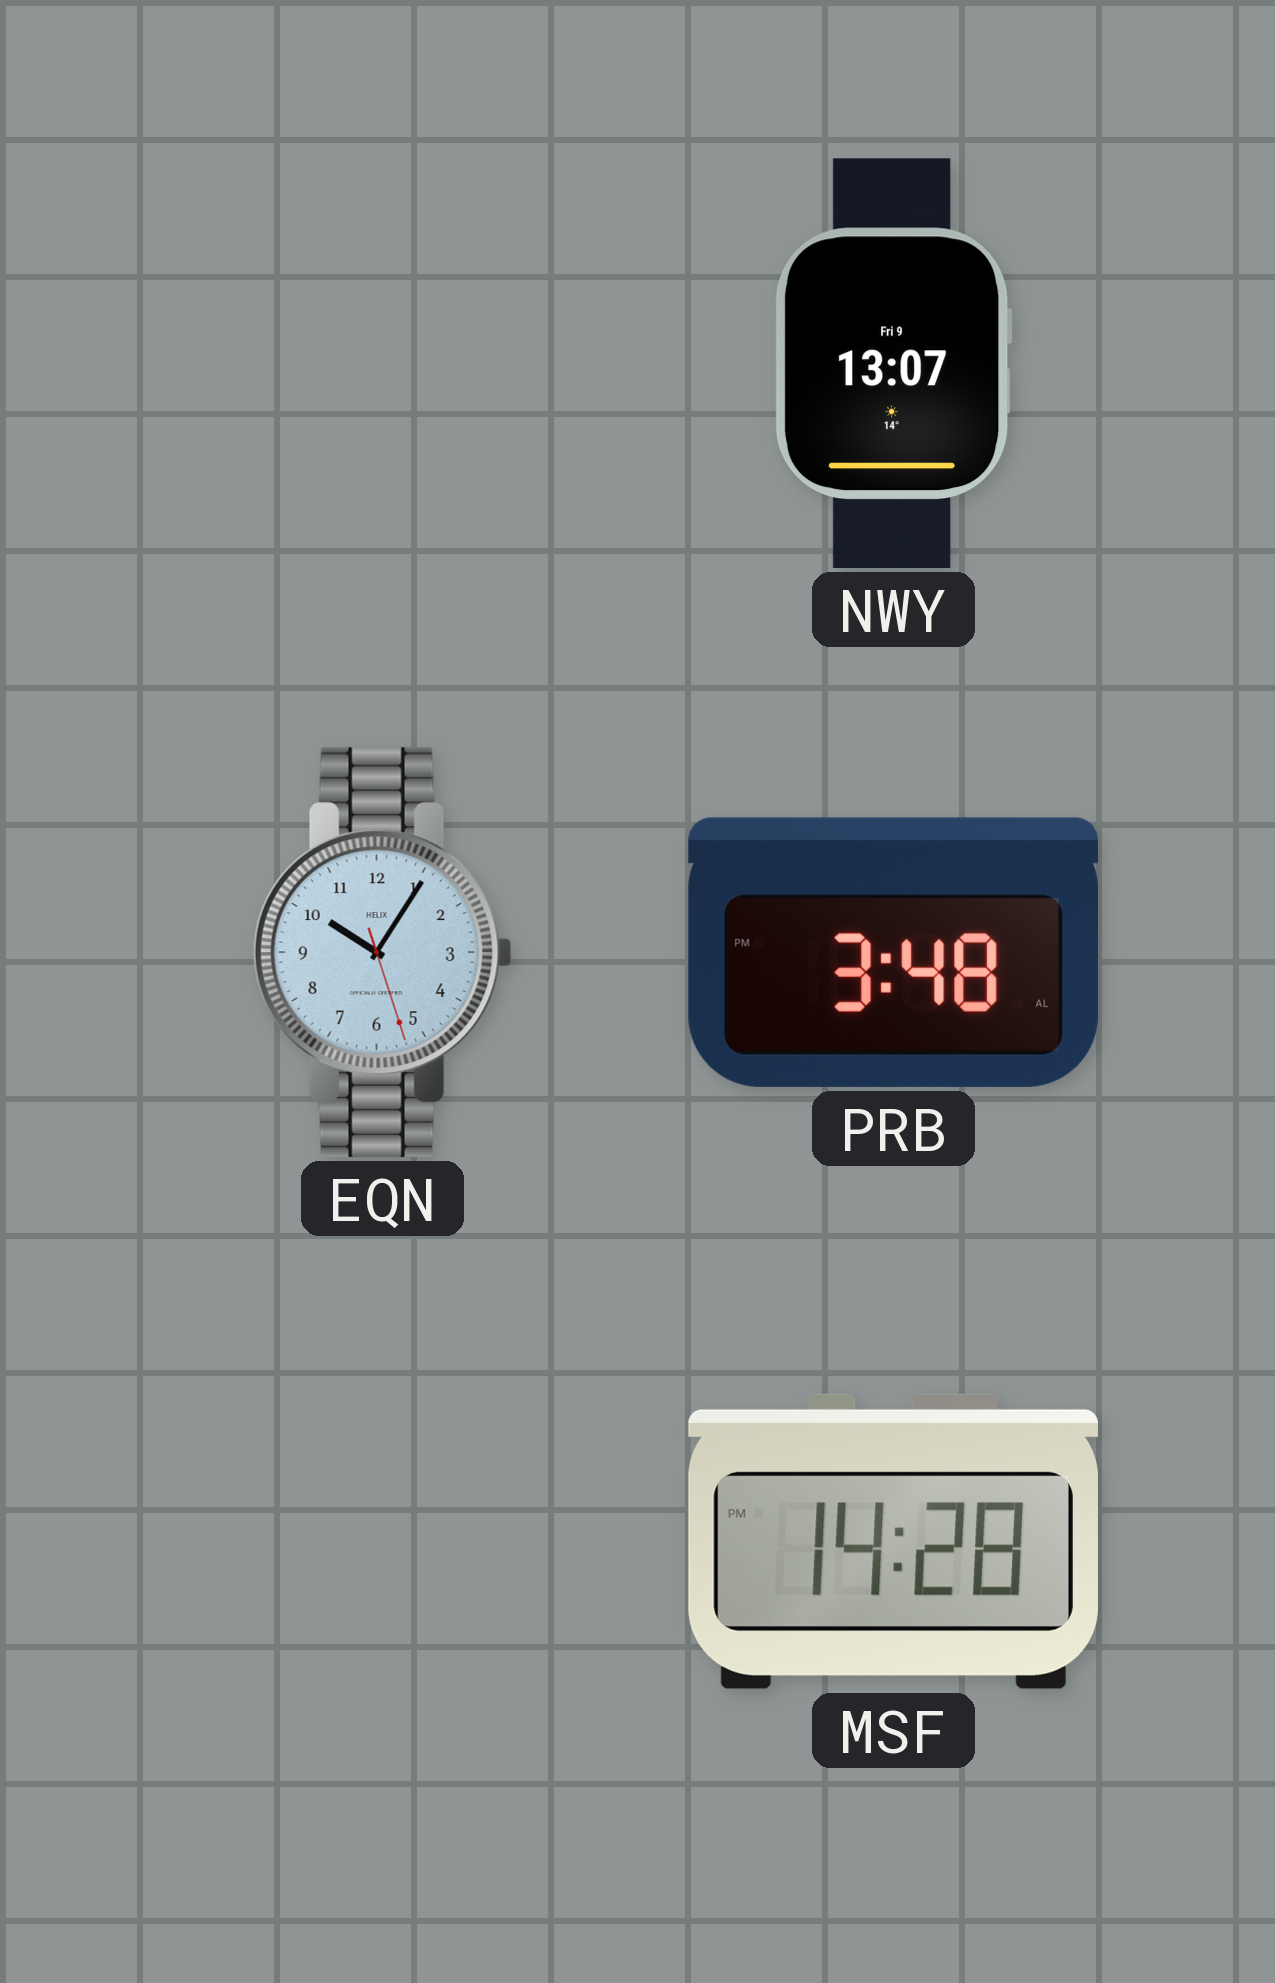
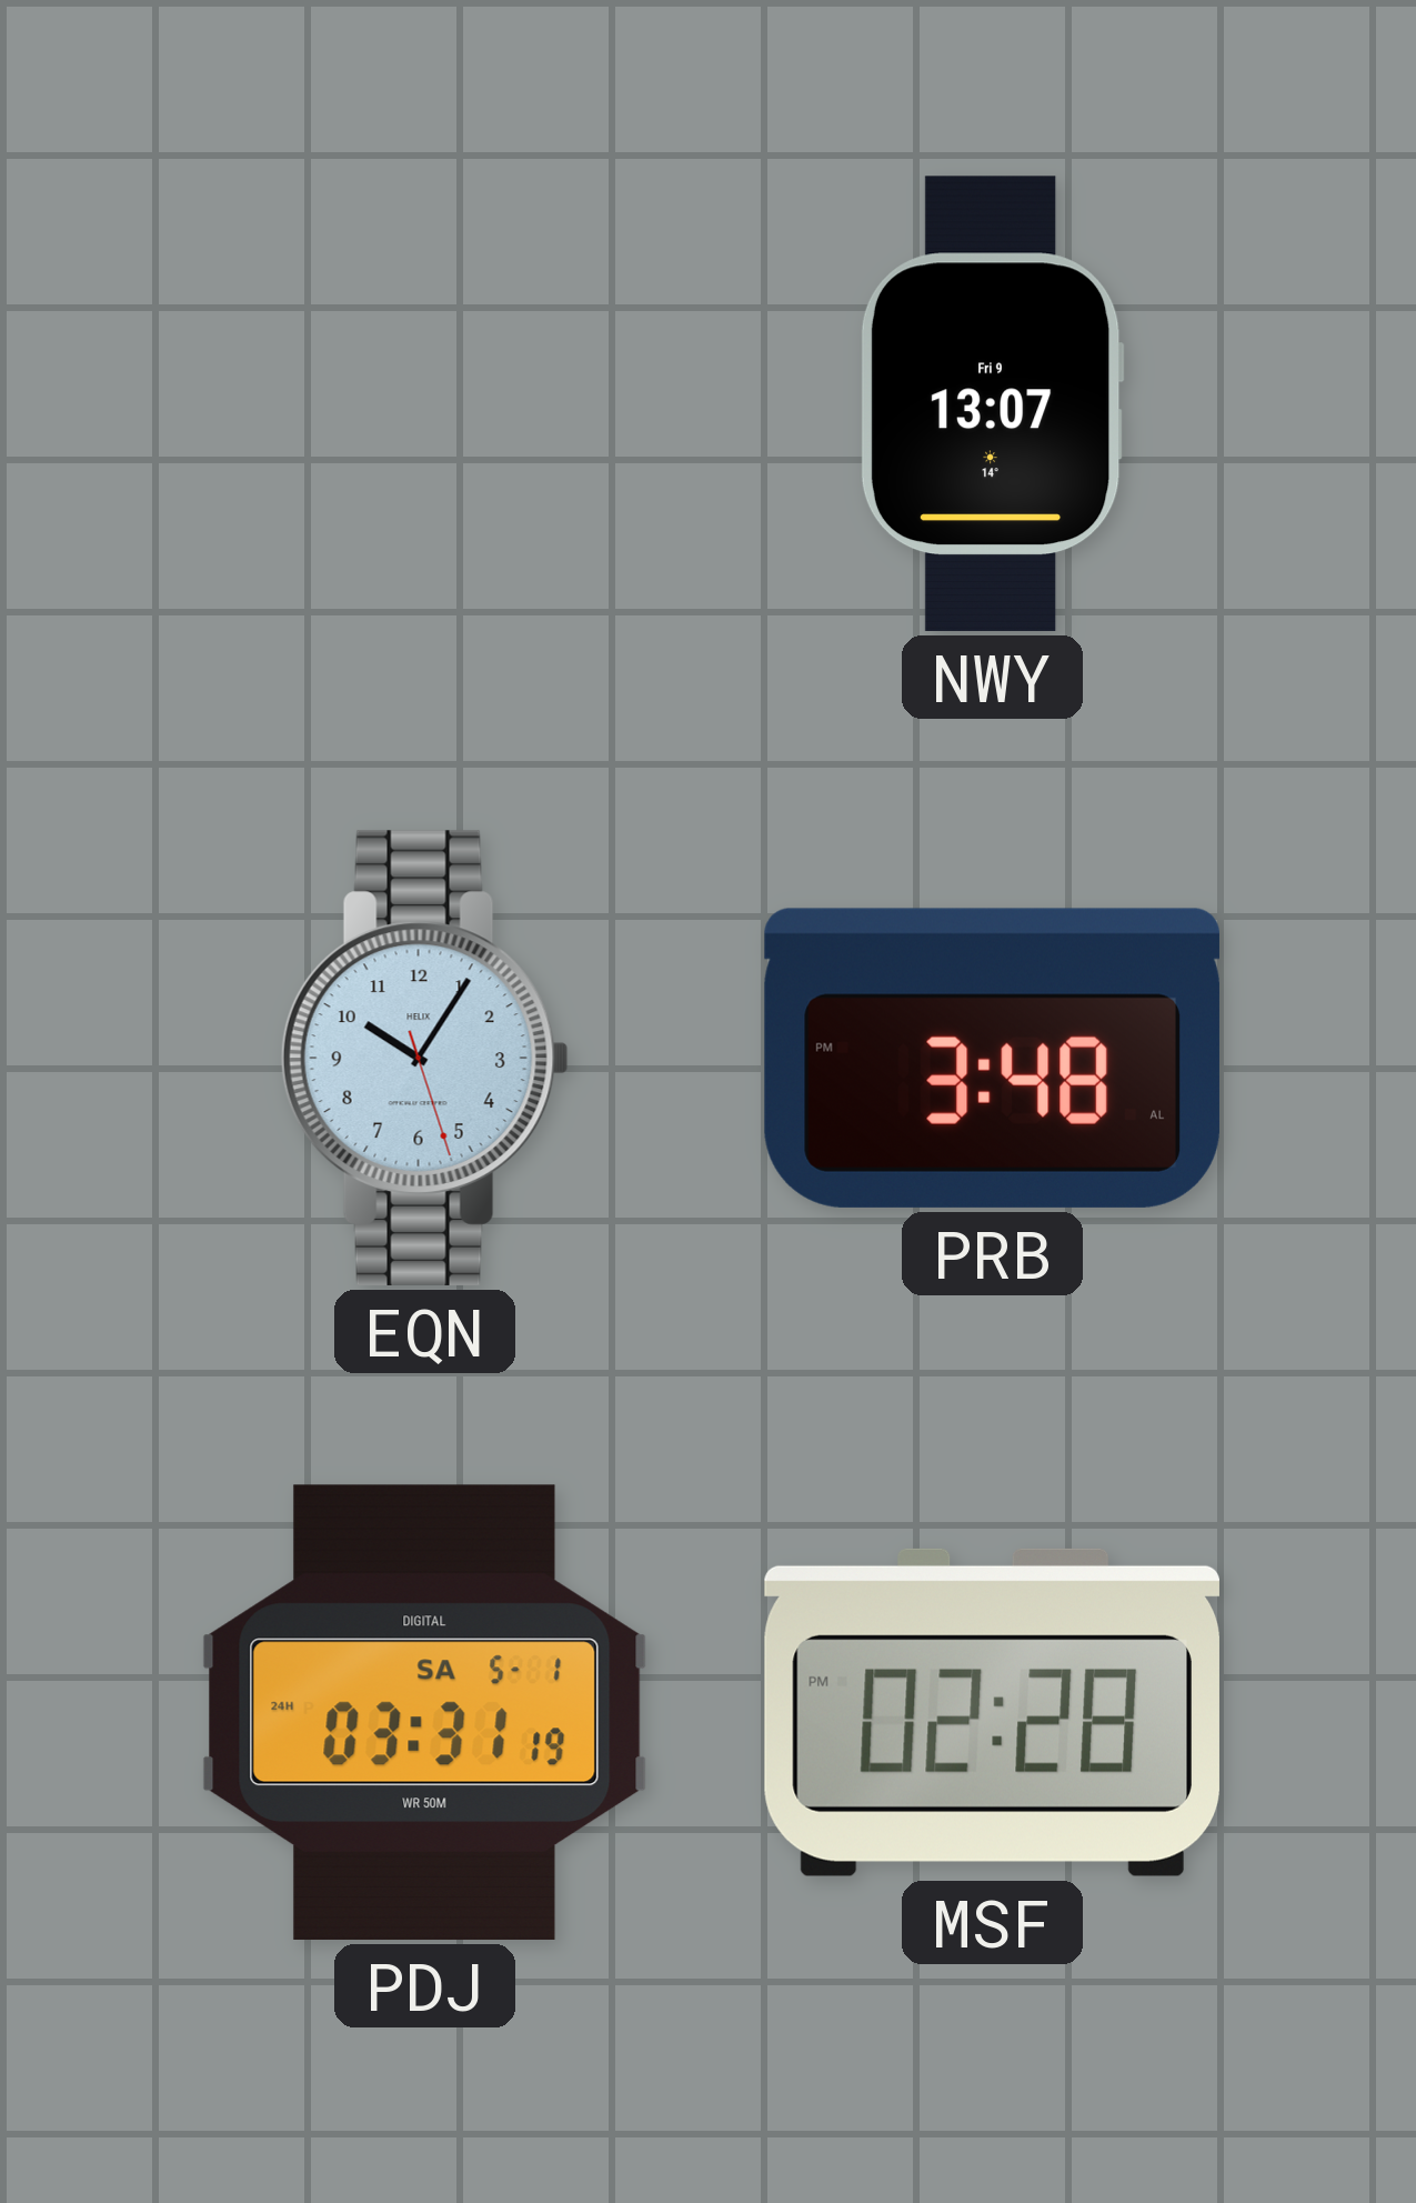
PDJ: none -> 03:31 (425, 1712)
MSF: 14:28 -> 02:28 (992, 1712)
